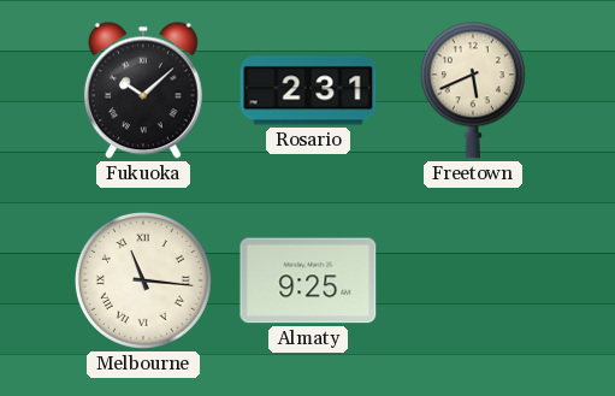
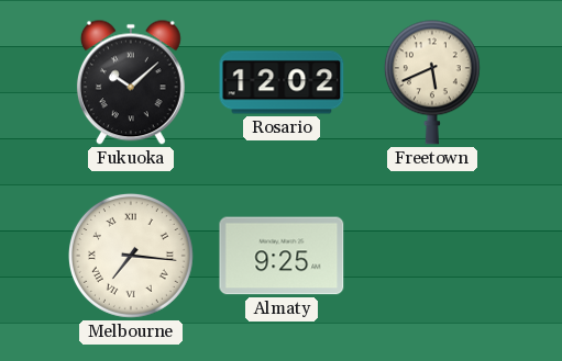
Rosario: 2:31 -> 12:02 (282, 82)
Melbourne: 11:16 -> 7:16 (131, 256)
